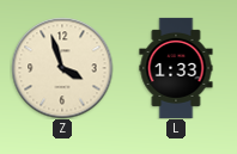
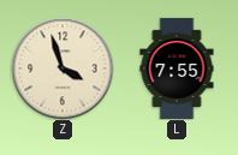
L: 1:33 -> 7:55 (177, 68)
